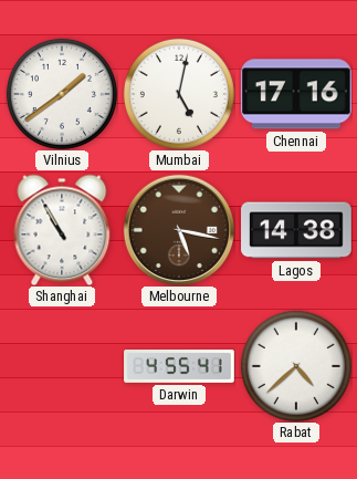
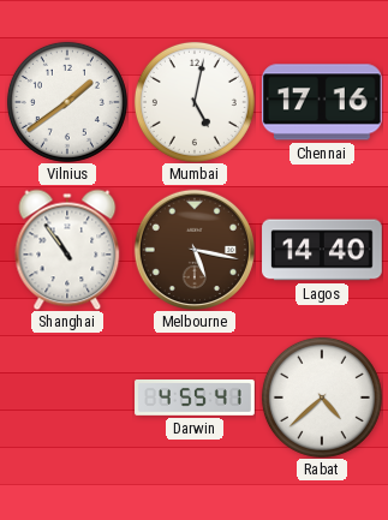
Shanghai: 10:55 -> 10:54 (67, 250)
Lagos: 14:38 -> 14:40 (322, 250)
